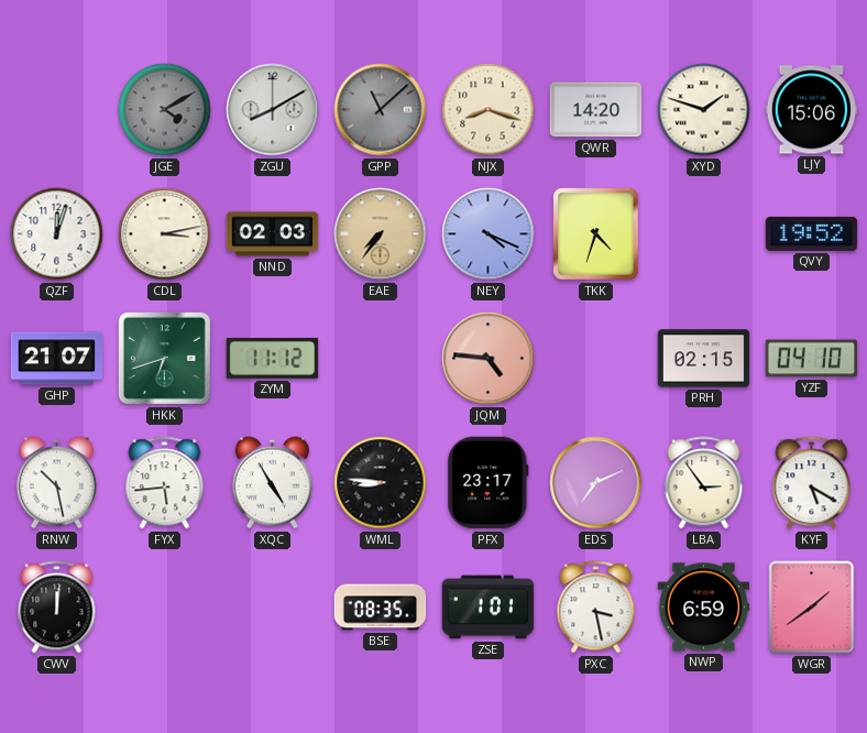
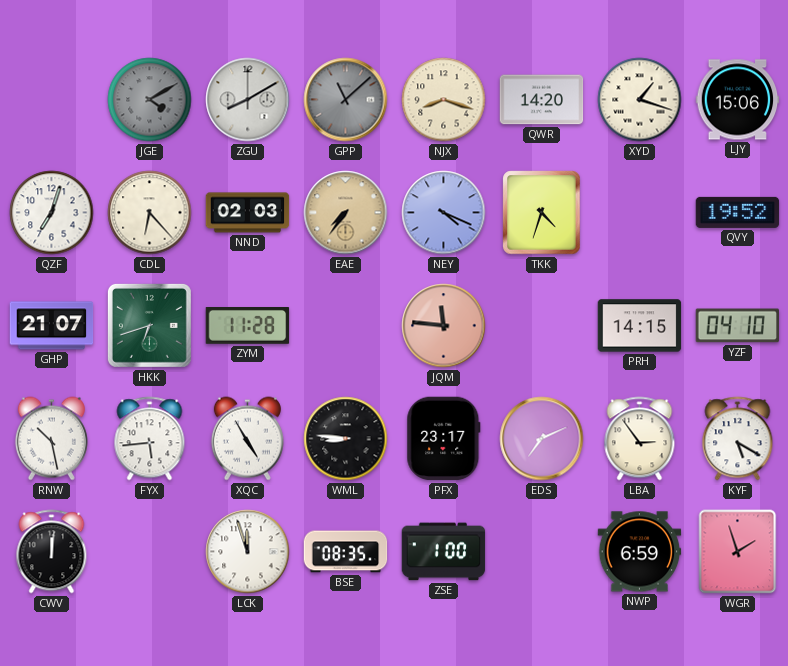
XYD: 1:48 -> 1:18 (640, 100)
QZF: 12:03 -> 7:03 (52, 213)
CDL: 3:13 -> 6:23 (150, 213)
ZYM: 11:12 -> 11:28 (248, 326)
JQM: 4:46 -> 11:46 (444, 326)
PRH: 02:15 -> 14:15 (640, 326)
LCK: none -> 11:57 (248, 552)
ZSE: 1:01 -> 1:00 (444, 552)
PXC: 3:28 -> none (596, 608)
WGR: 1:39 -> 1:57 (738, 552)
